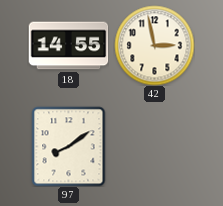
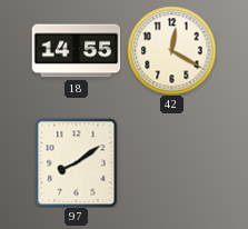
42: 2:58 -> 12:20 (171, 50)
